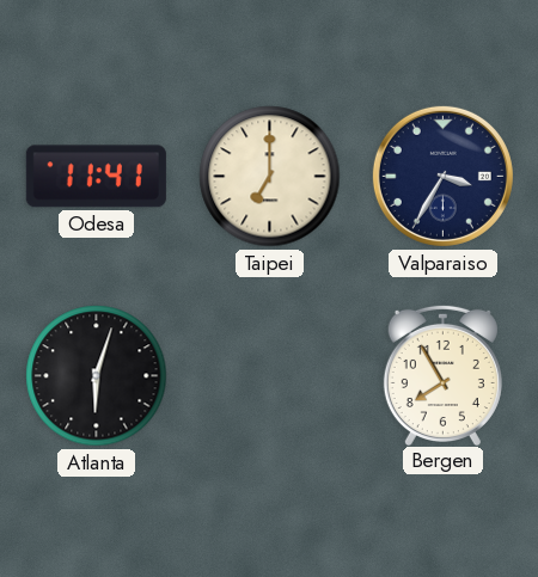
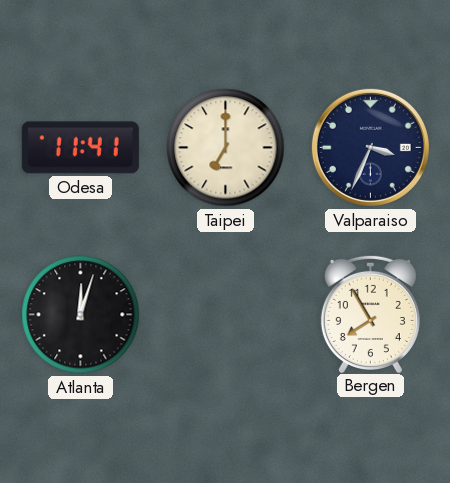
Valparaiso: 3:35 -> 3:34 (370, 147)
Atlanta: 6:03 -> 12:03 (81, 315)
